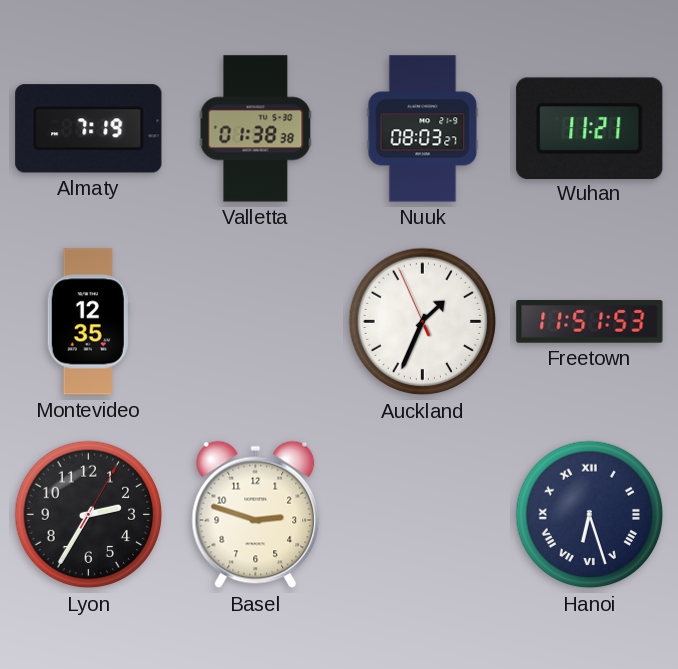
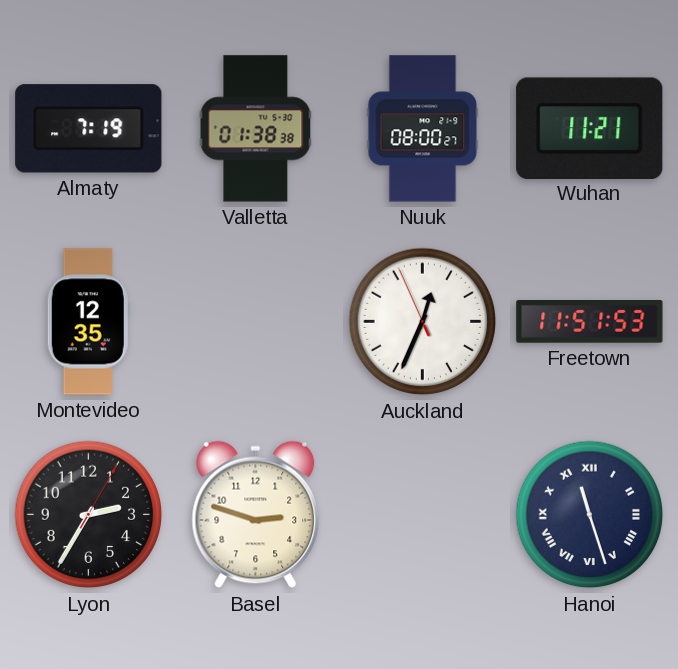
Nuuk: 08:03 -> 08:00 (423, 129)
Auckland: 1:33 -> 12:33 (423, 322)
Hanoi: 6:27 -> 11:27 (590, 515)
